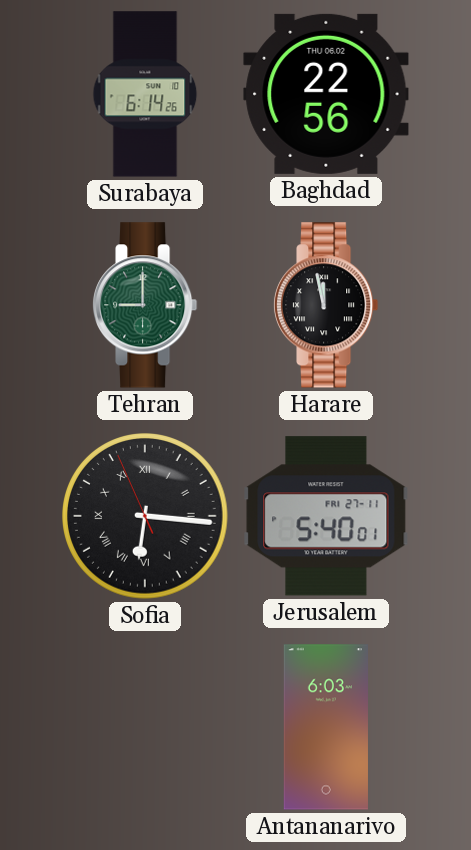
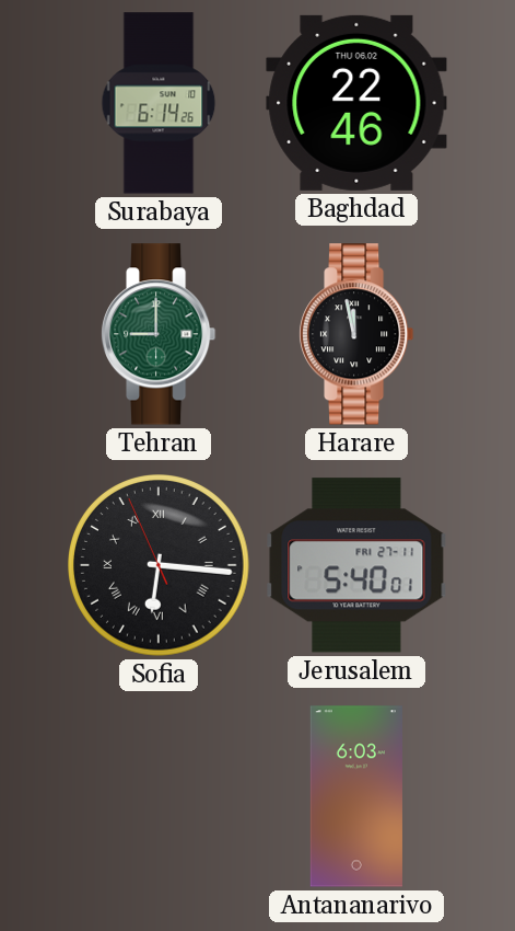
Baghdad: 22:56 -> 22:46 (356, 103)
